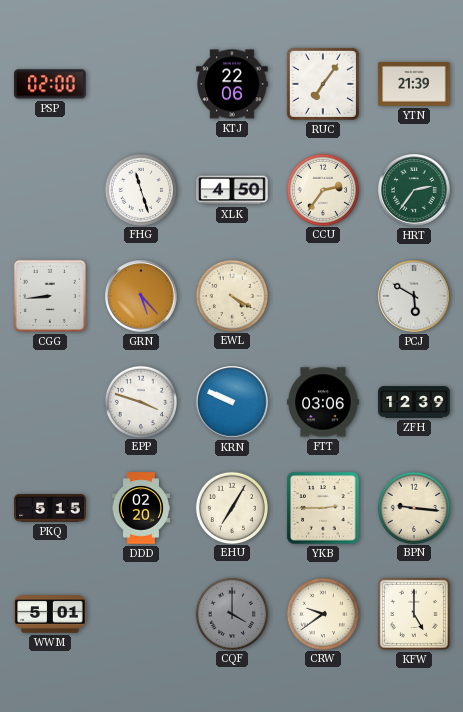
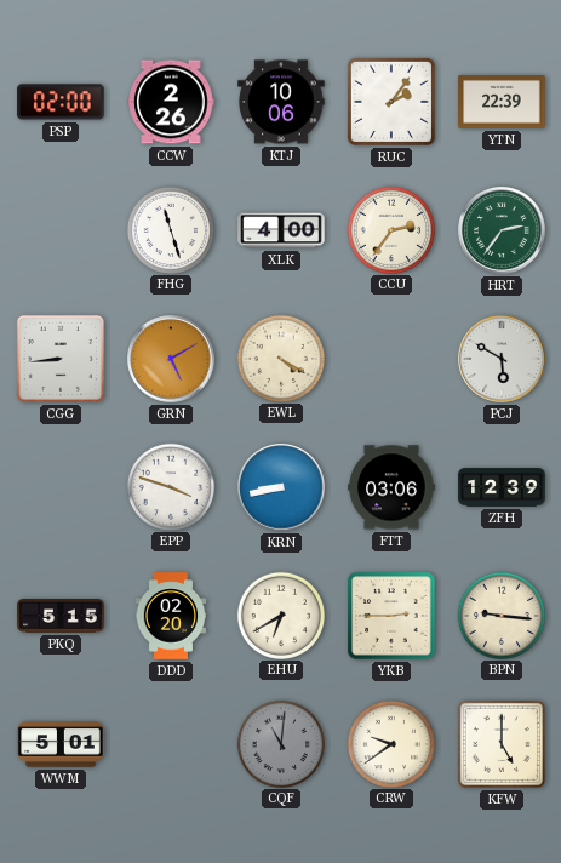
CCW: none -> 2:26 (171, 102)
KTJ: 22:06 -> 10:06 (281, 102)
RUC: 7:06 -> 2:06 (391, 102)
YTN: 21:39 -> 22:39 (502, 102)
XLK: 4:50 -> 4:00 (281, 230)
GRN: 5:23 -> 5:10 (171, 359)
KRN: 9:49 -> 8:43 (281, 487)
EHU: 7:05 -> 6:40 (280, 615)
CQF: 4:00 -> 11:01 (280, 743)
